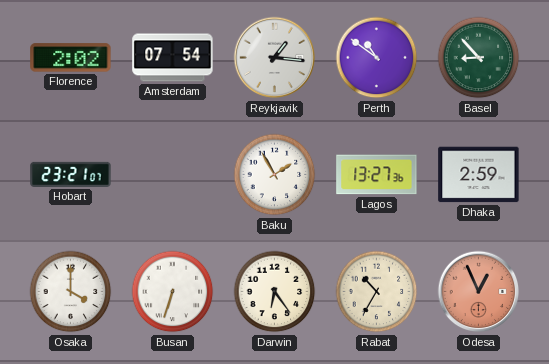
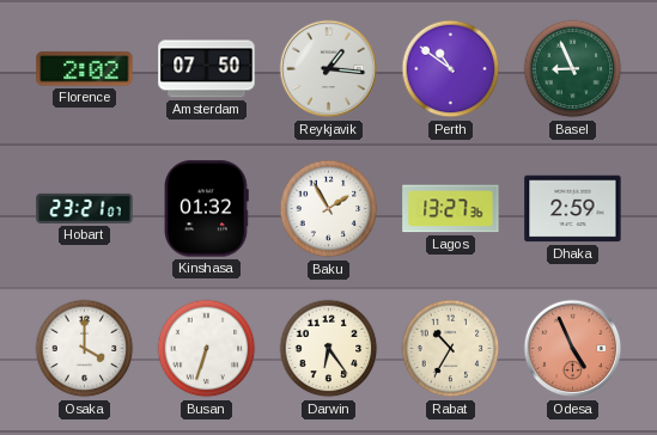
Amsterdam: 07:54 -> 07:50 (207, 69)
Basel: 8:53 -> 8:56 (573, 69)
Kinshasa: none -> 01:32 (207, 209)
Odesa: 12:56 -> 4:56 (573, 349)
